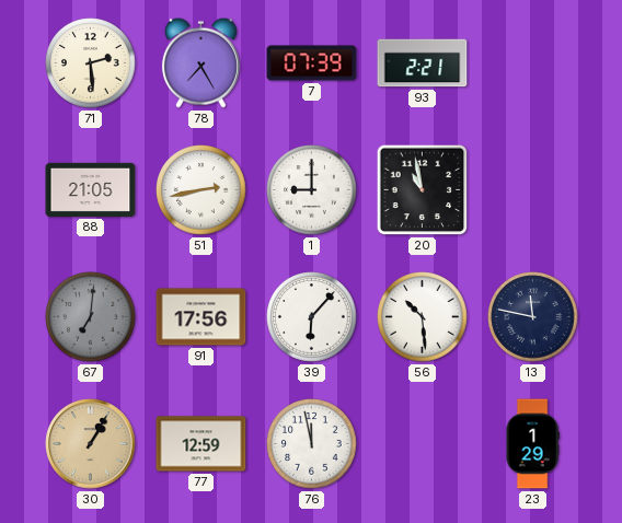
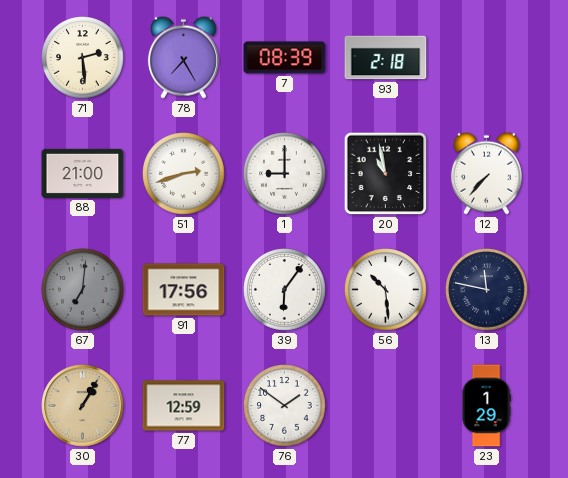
7: 07:39 -> 08:39 (285, 58)
93: 2:21 -> 2:18 (386, 58)
88: 21:05 -> 21:00 (83, 173)
51: 2:43 -> 2:42 (184, 174)
12: none -> 7:37 (486, 173)
39: 6:07 -> 6:06 (285, 290)
76: 11:58 -> 1:51 (285, 406)
